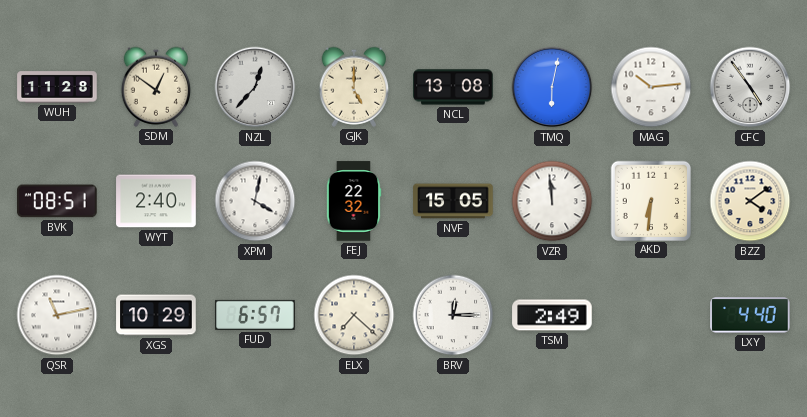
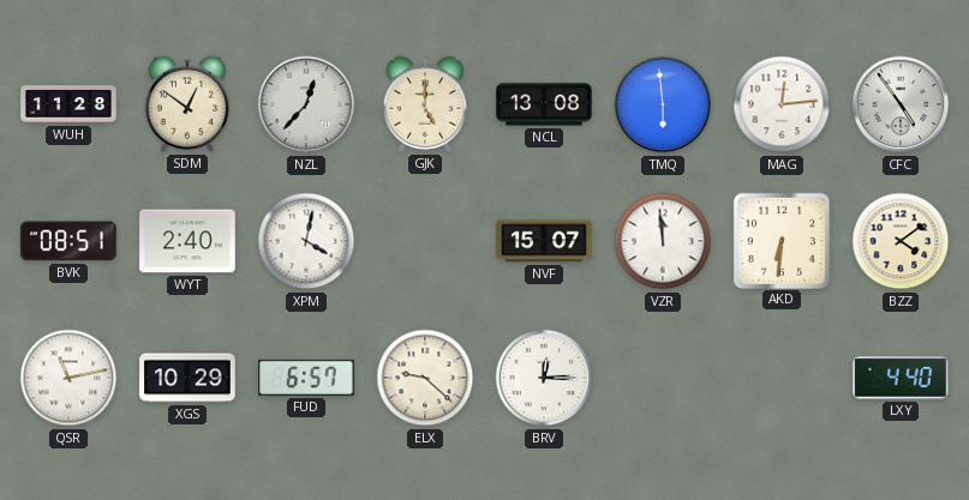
TMQ: 6:02 -> 5:59 (663, 104)
MAG: 10:14 -> 12:14 (782, 104)
FEJ: 22:32 -> none (354, 201)
NVF: 15:05 -> 15:07 (544, 241)
ELX: 7:22 -> 9:22 (425, 378)
TSM: 2:49 -> none (552, 315)
